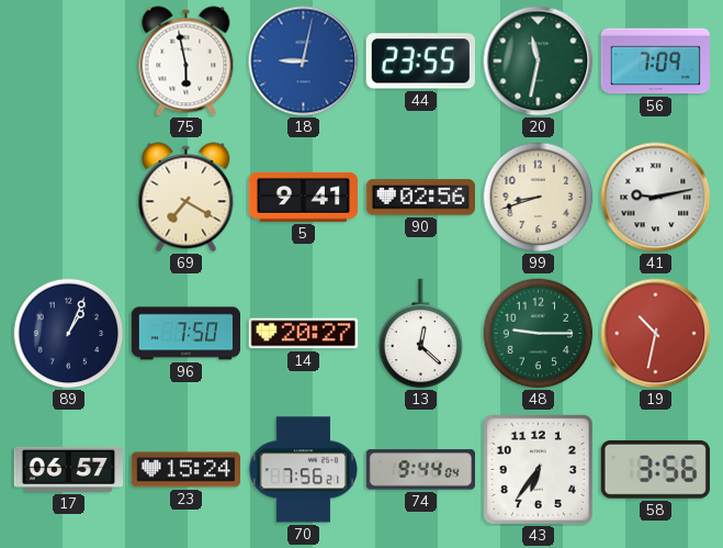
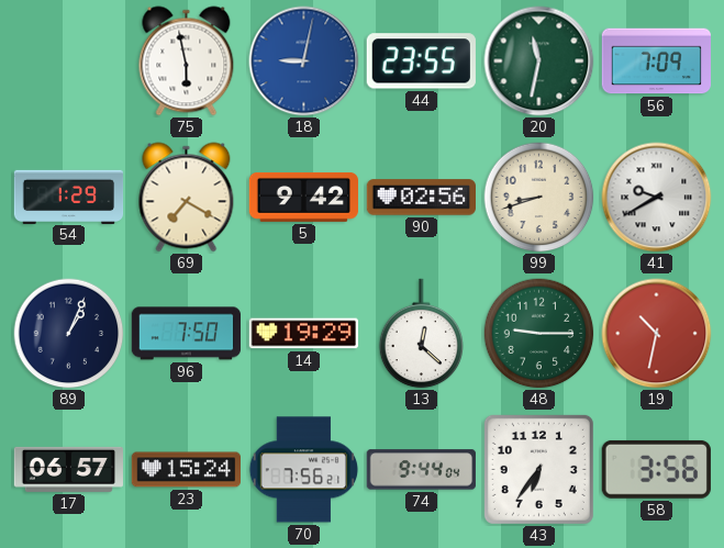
54: none -> 1:29 (69, 197)
5: 9:41 -> 9:42 (303, 197)
41: 9:13 -> 9:40 (657, 198)
14: 20:27 -> 19:29 (303, 334)
